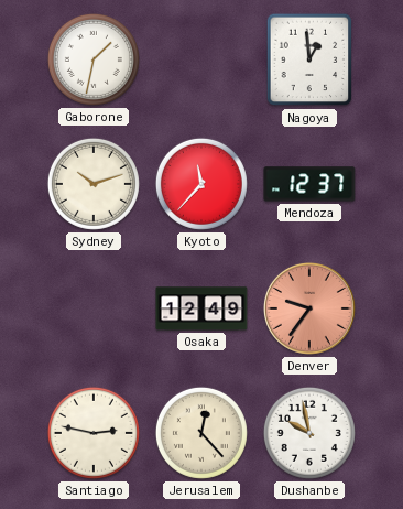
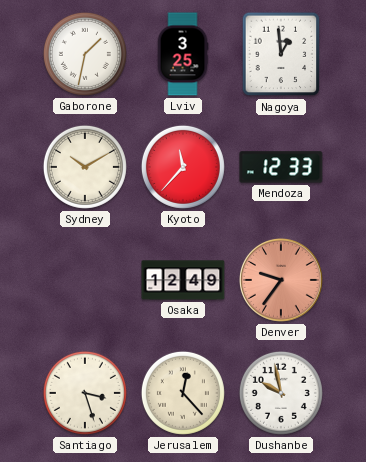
Lviv: none -> 3:25 (183, 54)
Sydney: 10:12 -> 10:10 (85, 167)
Mendoza: 12:37 -> 12:33 (281, 167)
Santiago: 2:47 -> 3:27 (85, 393)
